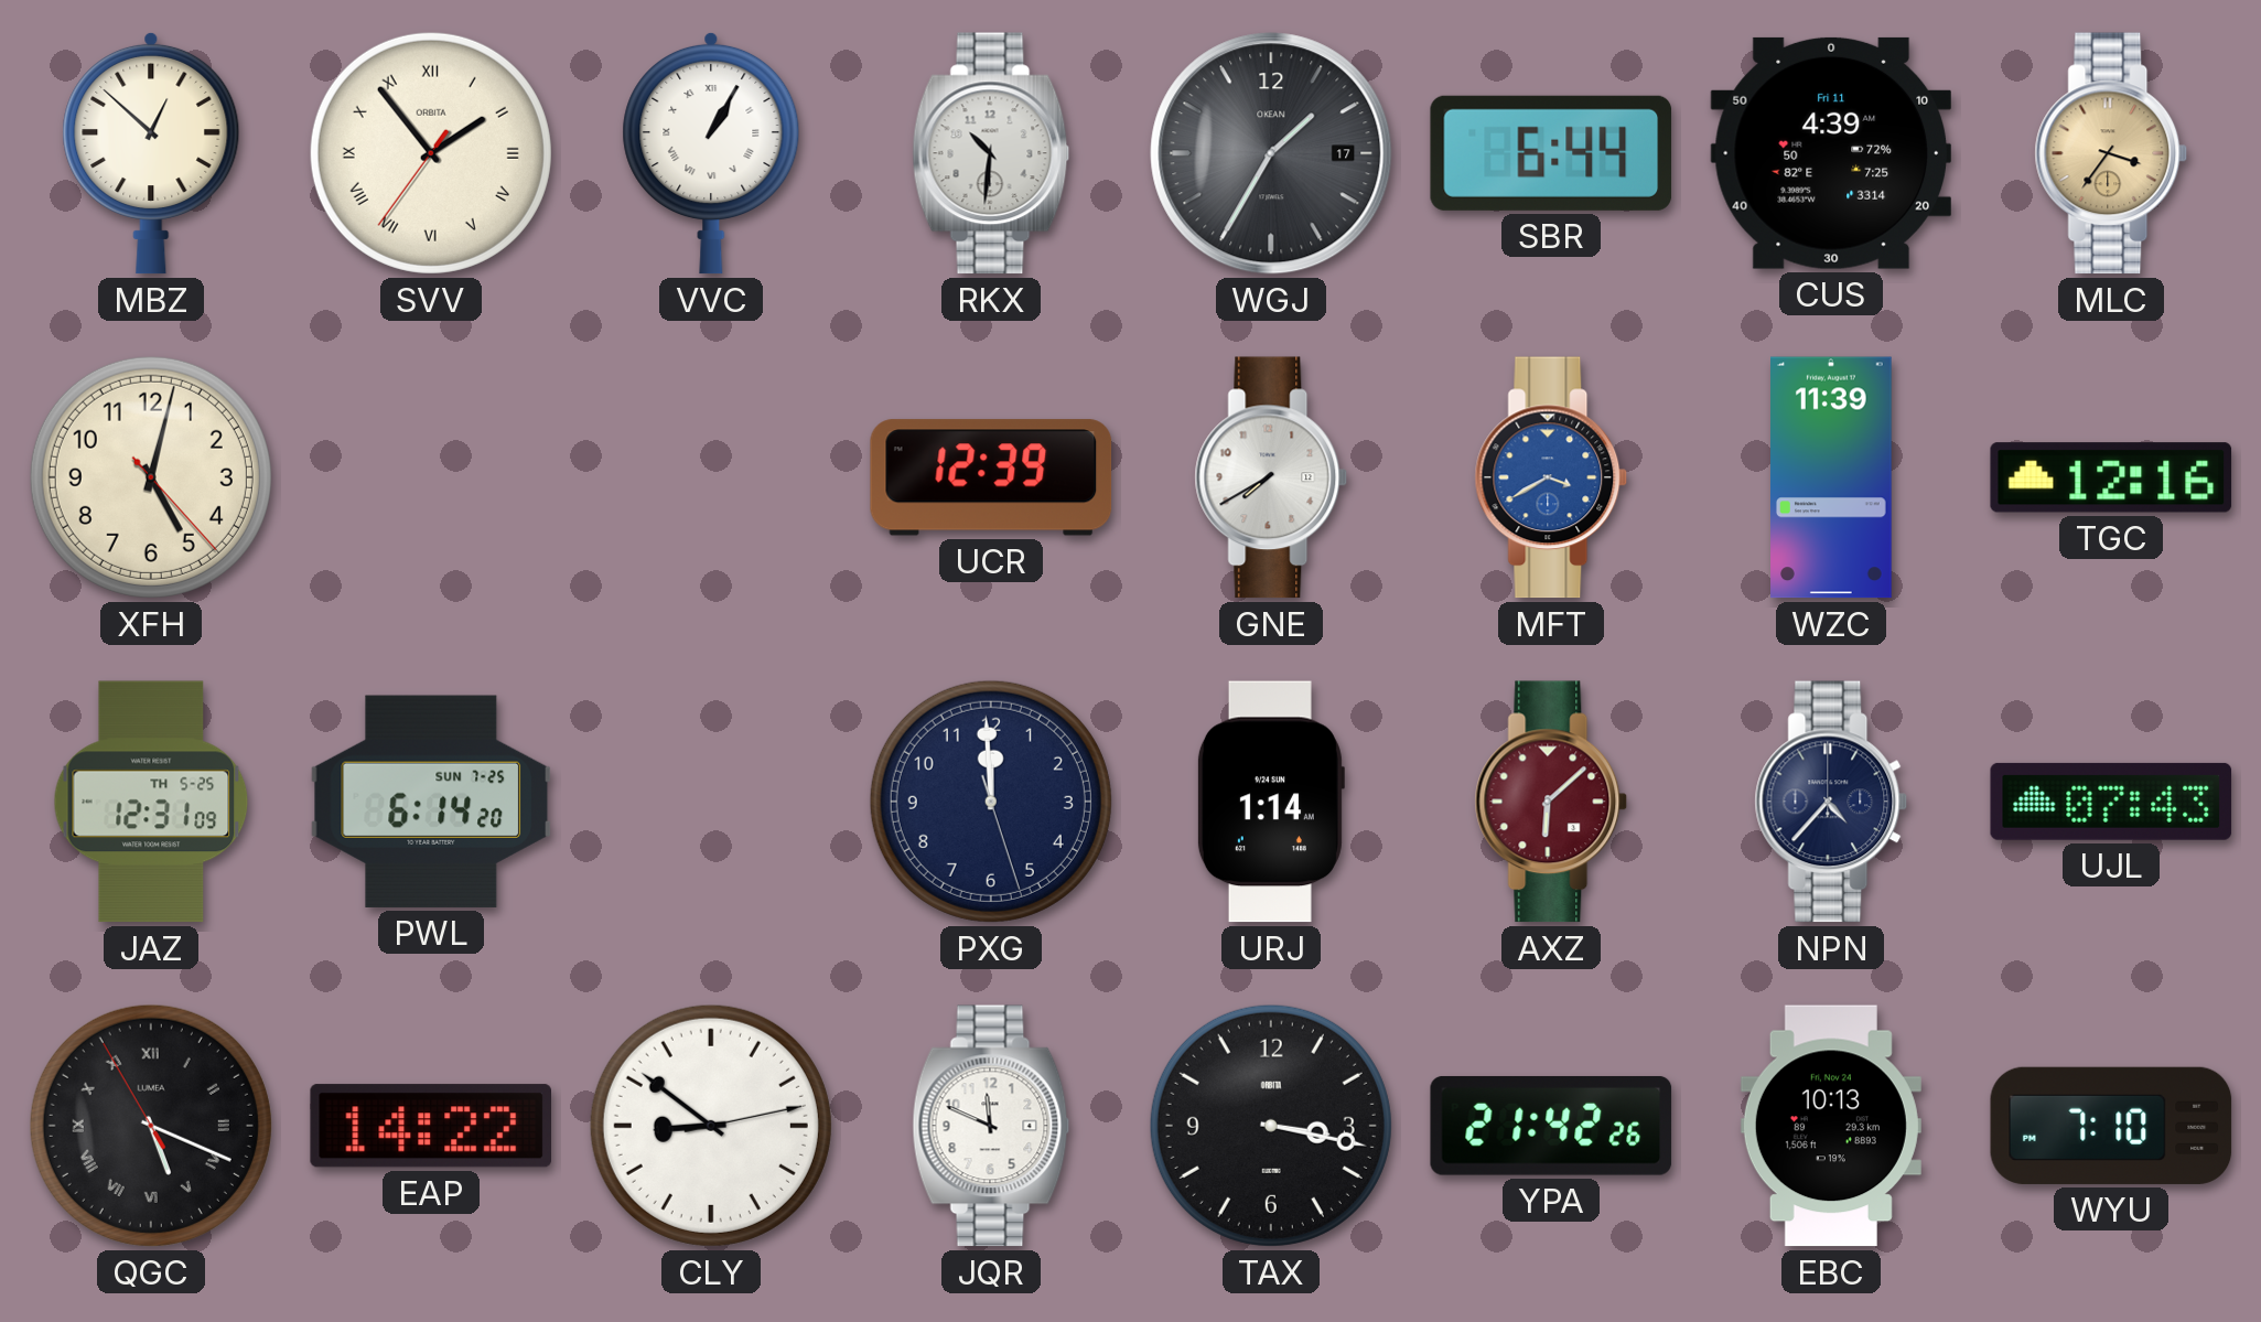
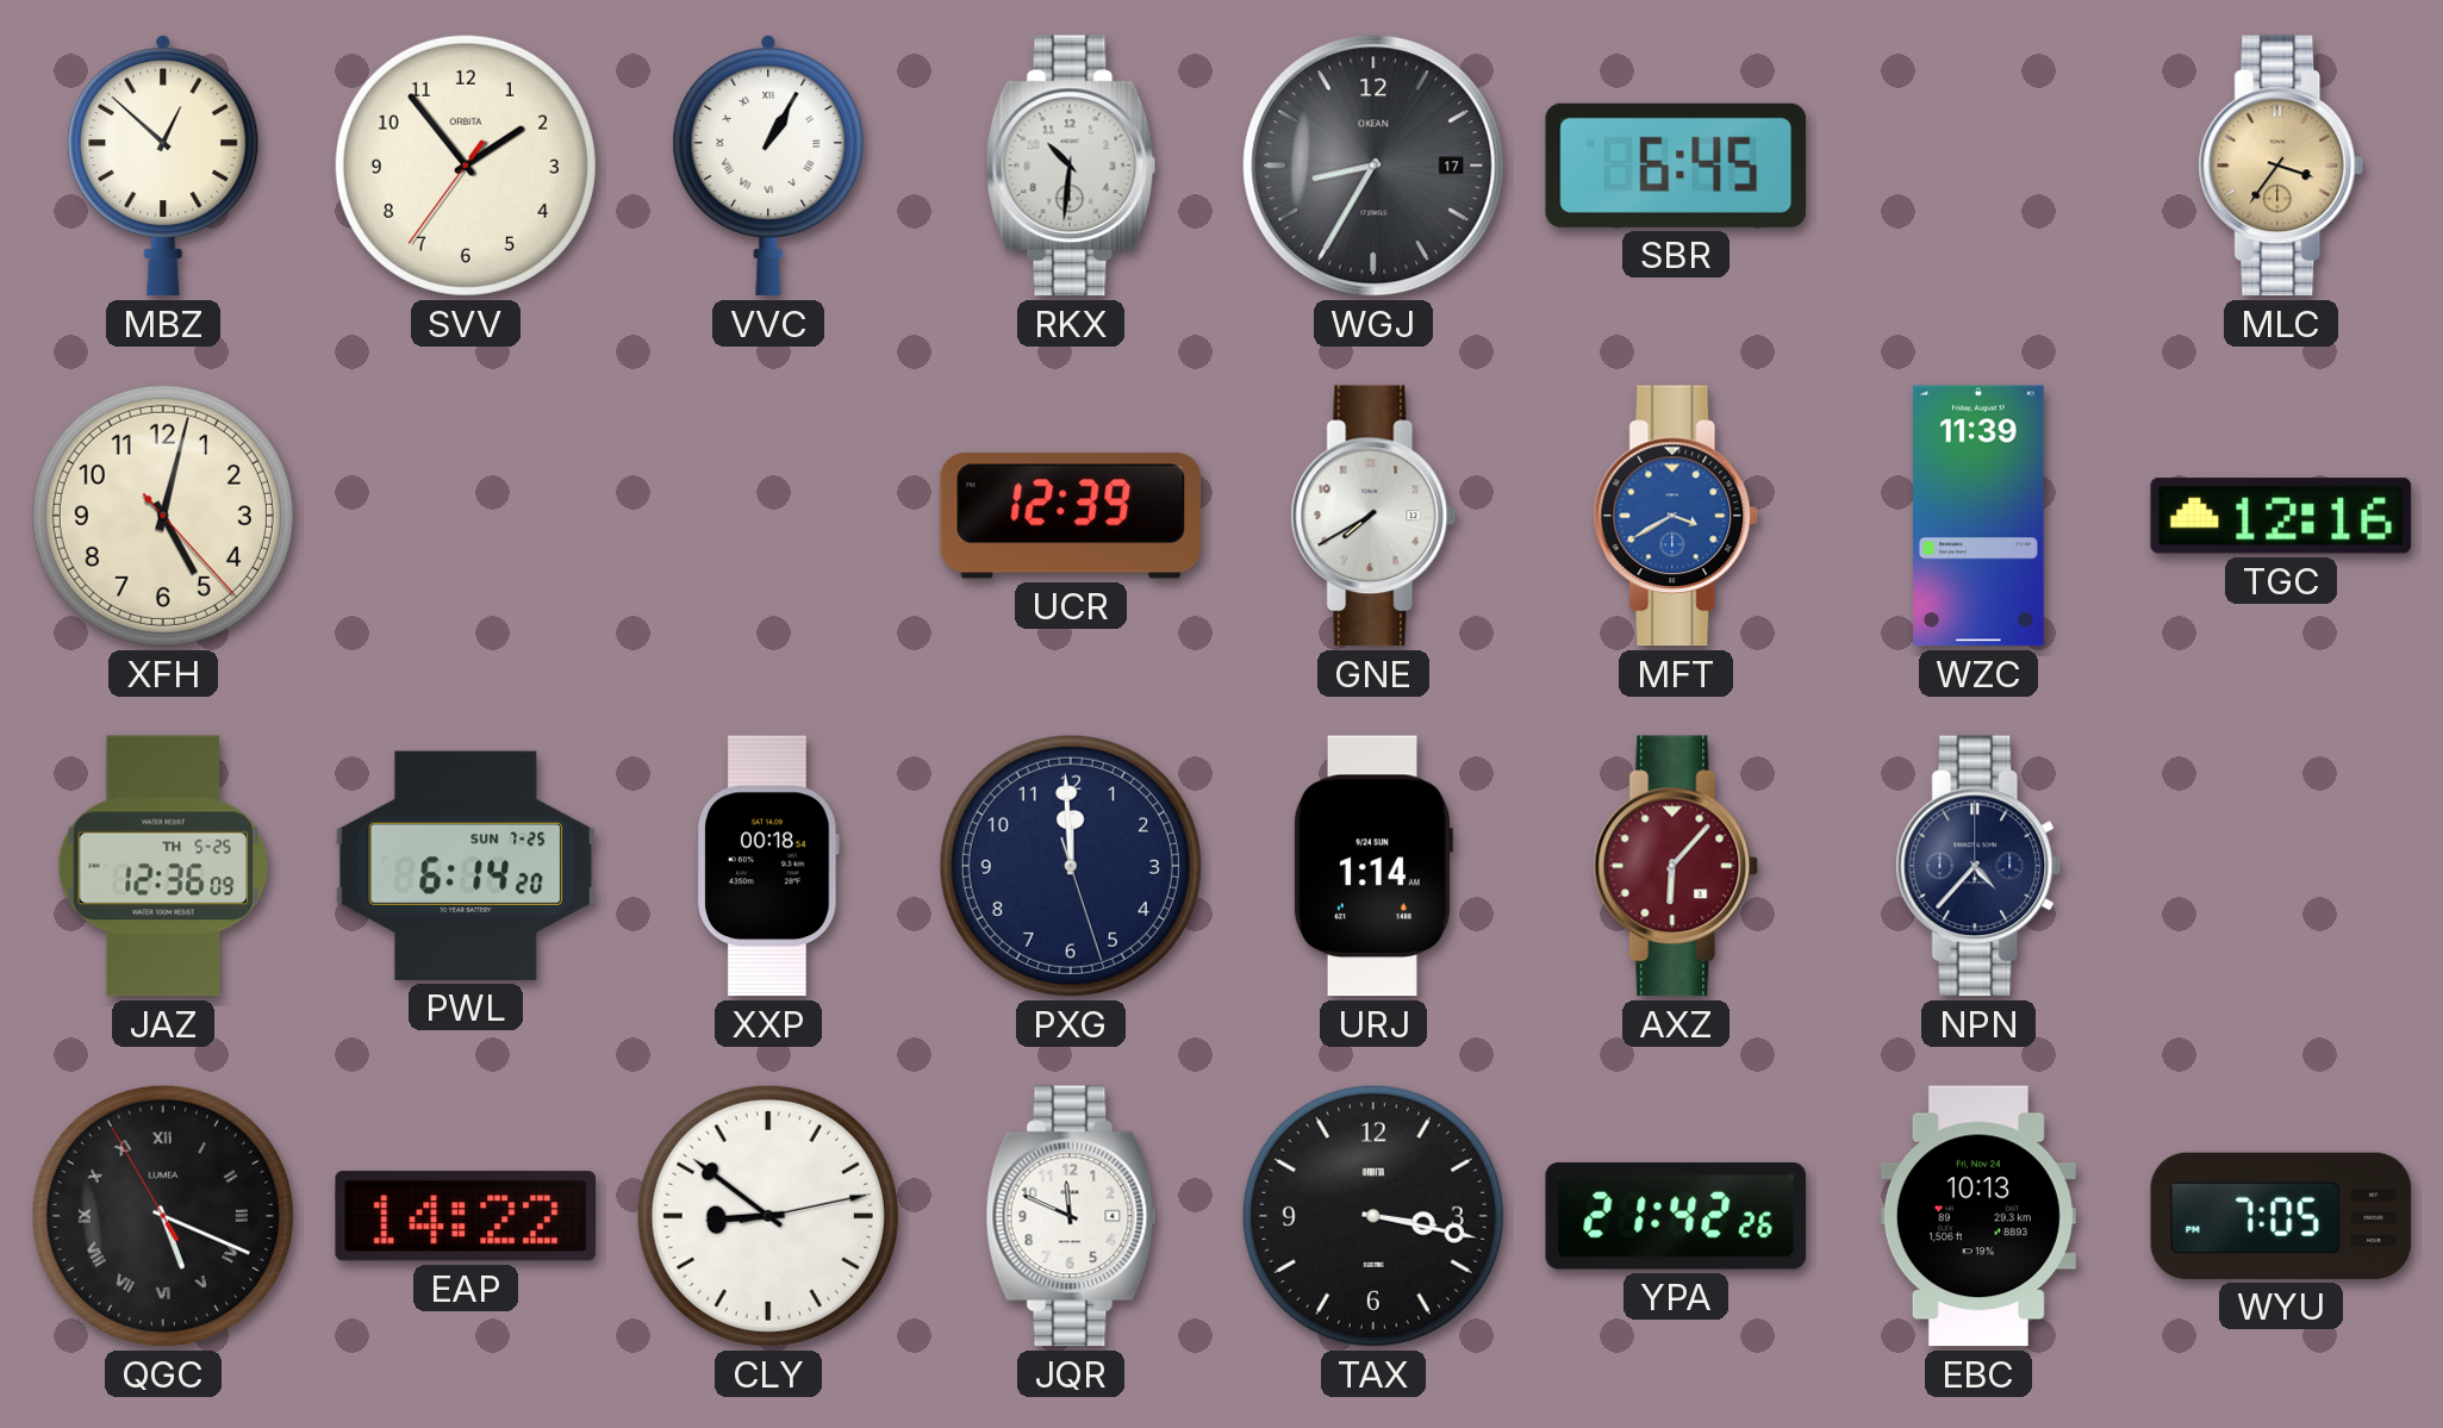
SVV numerals: Roman -> Arabic (466, 166)
WGJ: 1:35 -> 8:35 (1373, 166)
SBR: 6:44 -> 6:45 (1676, 166)
CUS: 4:39 -> none (1830, 153)
JAZ: 12:31 -> 12:36 (163, 866)
XXP: none -> 00:18 (768, 866)
AXZ: 6:08 -> 6:07 (1676, 866)
UJL: 07:43 -> none (2111, 802)
WYU: 7:10 -> 7:05 (2281, 1216)
